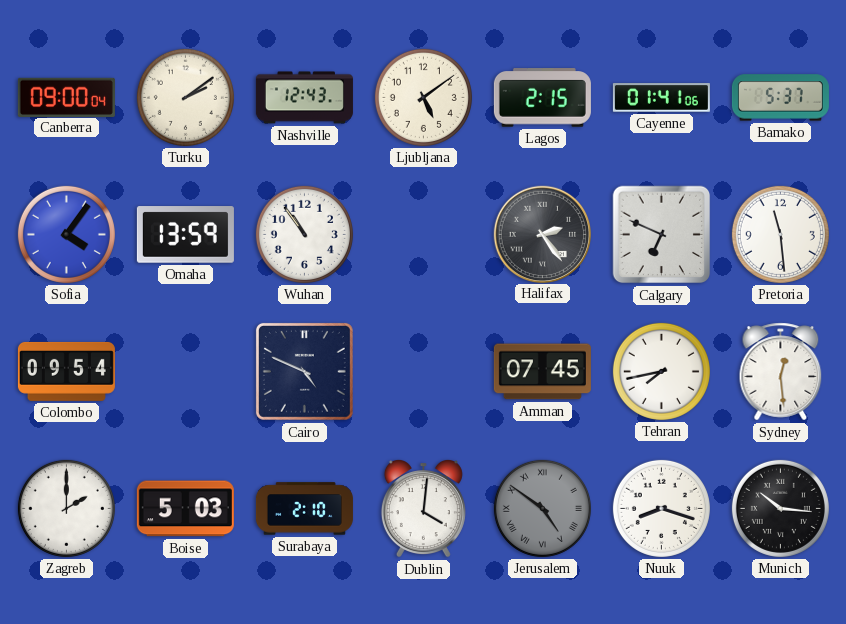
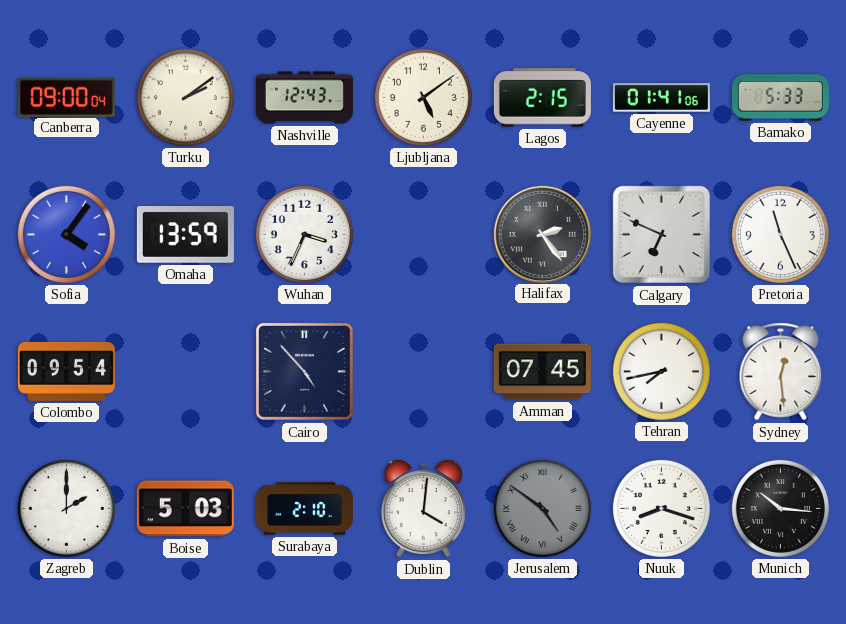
Bamako: 5:37 -> 5:33 (780, 98)
Wuhan: 10:54 -> 3:34 (304, 234)
Pretoria: 11:29 -> 11:26 (780, 234)
Cairo: 4:49 -> 4:53 (304, 371)
